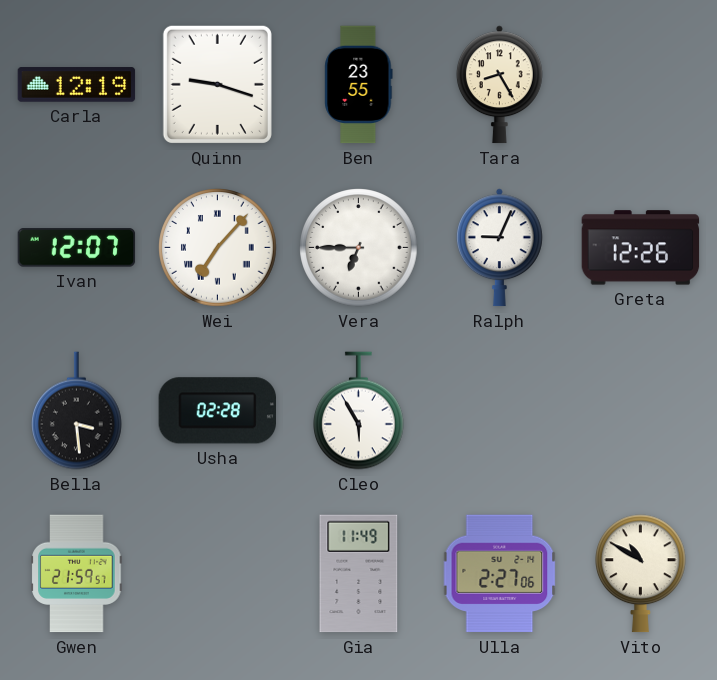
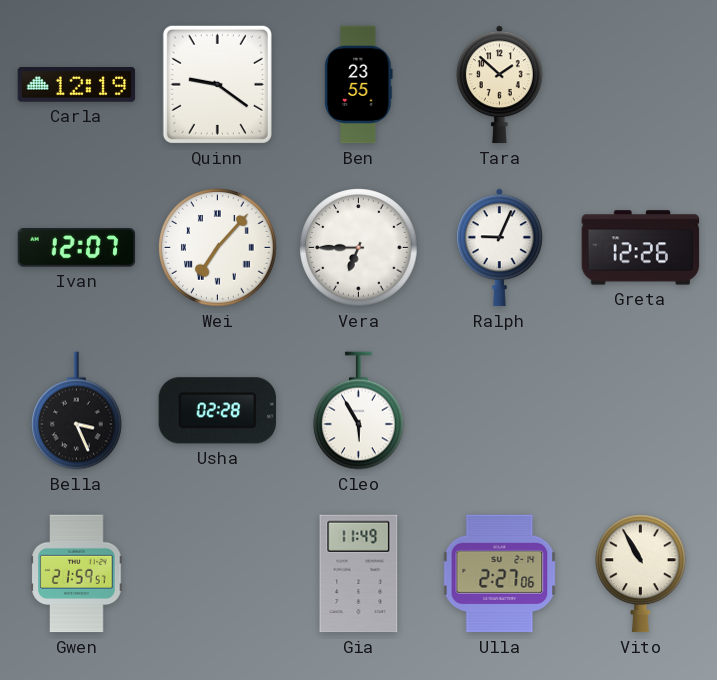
Quinn: 9:18 -> 9:21 (217, 84)
Tara: 8:25 -> 1:52 (499, 85)
Bella: 3:29 -> 3:26 (77, 411)
Vito: 10:50 -> 10:55 (641, 574)
